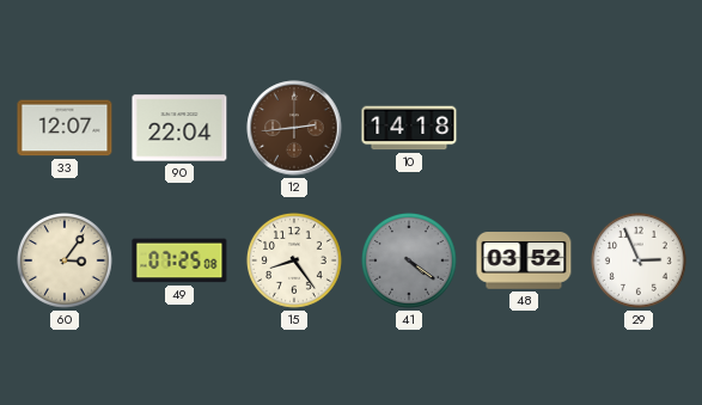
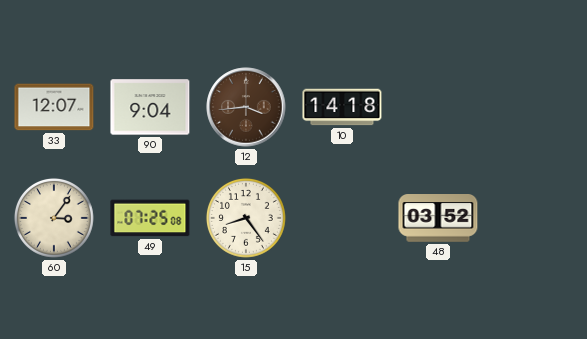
90: 22:04 -> 9:04 (150, 107)
12: 2:44 -> 3:44 (246, 107)
41: 4:21 -> none (409, 260)
29: 2:56 -> none (639, 260)
